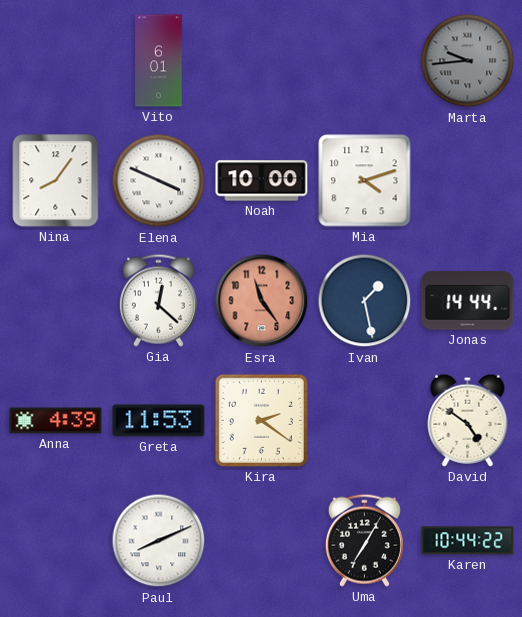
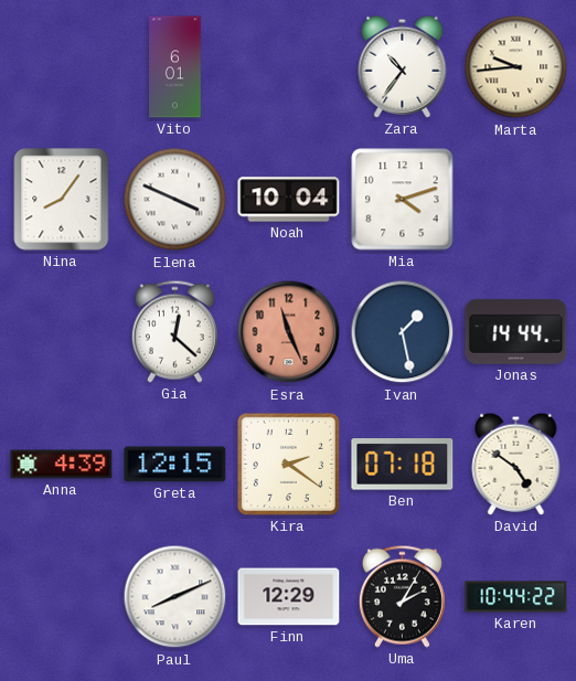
Zara: none -> 10:36 (403, 66)
Marta dial: grey -> cream (516, 67)
Noah: 10:00 -> 10:04 (289, 200)
Esra: 11:24 -> 11:26 (289, 332)
Greta: 11:53 -> 12:15 (175, 465)
Ben: none -> 07:18 (403, 465)
Finn: none -> 12:29 (289, 597)
Uma: 7:05 -> 2:05 (402, 596)
